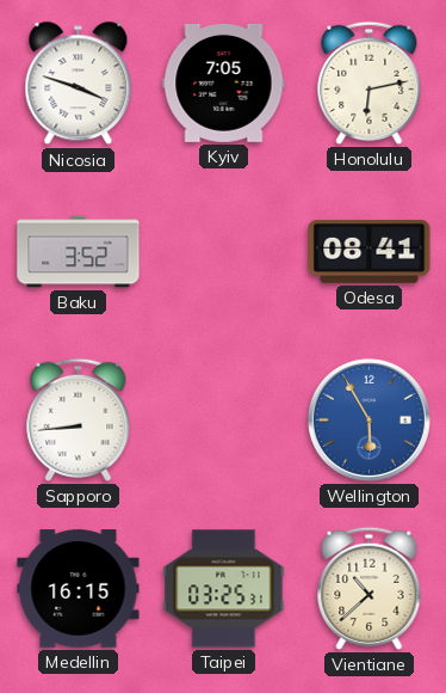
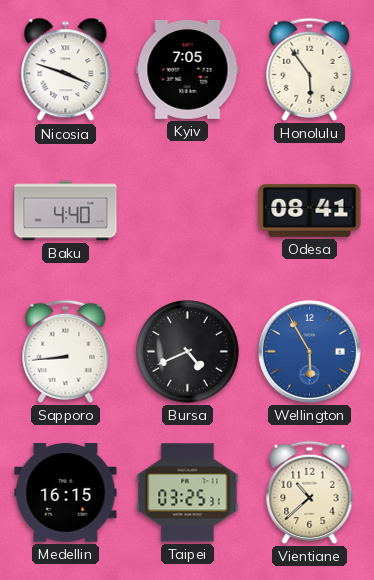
Honolulu: 6:13 -> 5:54 (310, 69)
Baku: 3:52 -> 4:40 (66, 211)
Bursa: none -> 4:41 (188, 352)
